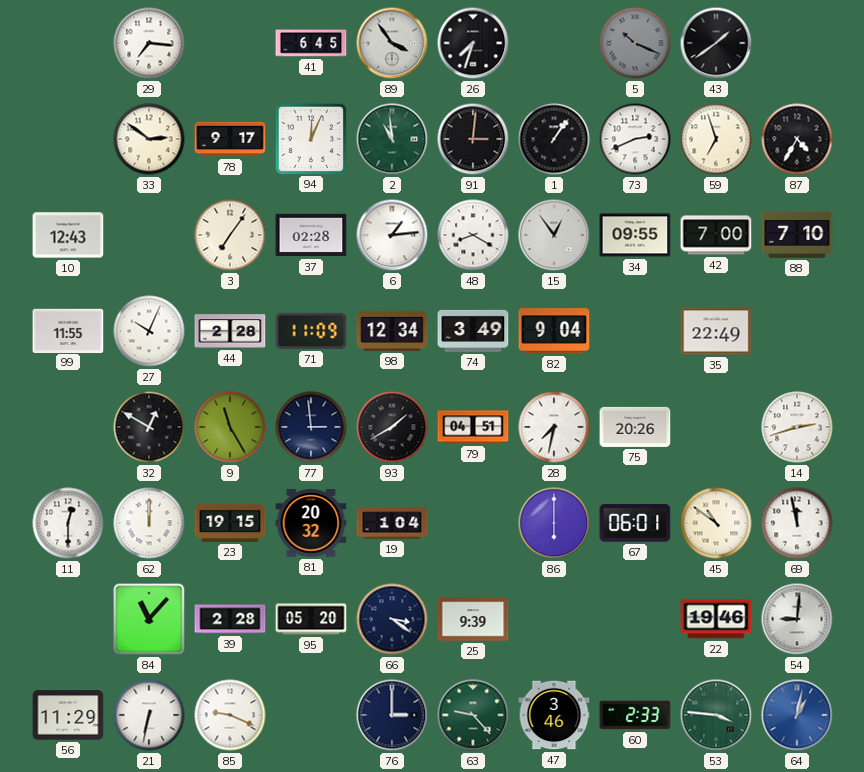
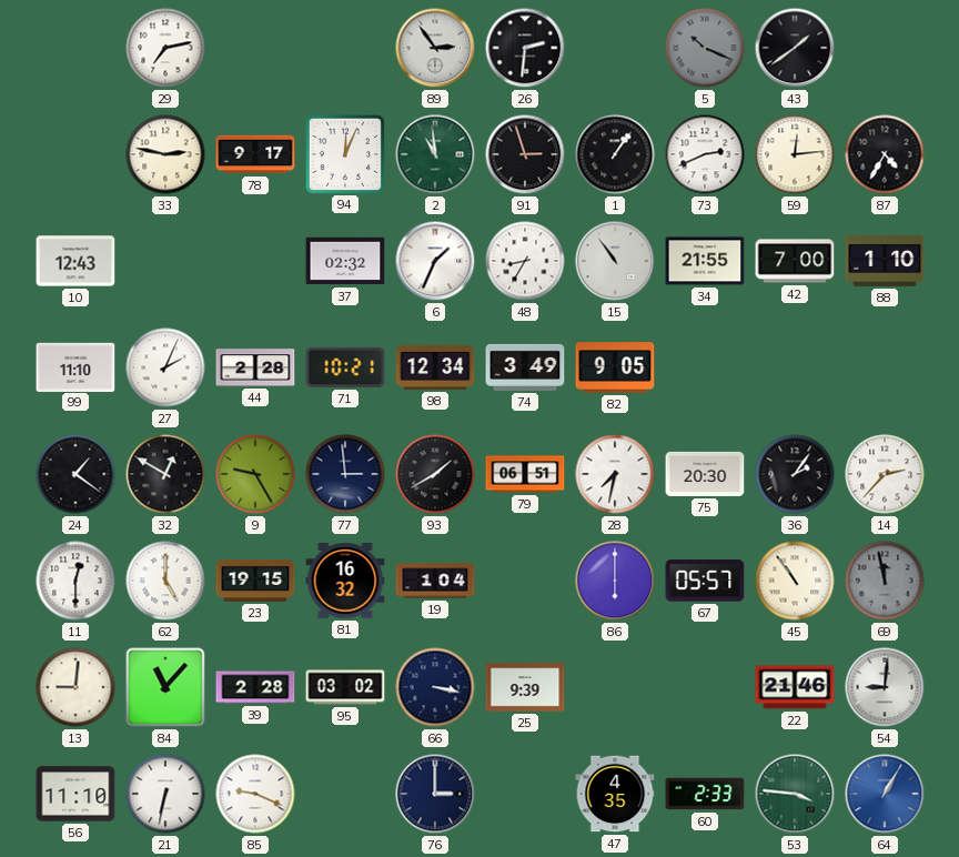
29: 7:16 -> 7:13 (165, 48)
41: 6:45 -> none (311, 43)
89: 3:54 -> 2:54 (435, 48)
26: 7:33 -> 2:31 (525, 48)
33: 2:51 -> 2:47 (165, 154)
91: 3:01 -> 2:57 (525, 154)
59: 6:57 -> 12:14 (795, 154)
3: 7:06 -> none (230, 235)
37: 02:28 -> 02:32 (345, 261)
6: 1:14 -> 1:34 (435, 261)
48: 8:20 -> 8:35 (525, 261)
15: 12:54 -> 10:54 (615, 261)
34: 09:55 -> 21:55 (705, 261)
88: 7:10 -> 1:10 (885, 261)
99: 11:55 -> 11:10 (75, 366)
27: 10:04 -> 2:04 (165, 367)
71: 11:09 -> 10:21 (345, 367)
82: 9:04 -> 9:05 (615, 367)
35: 22:49 -> none (716, 331)
24: none -> 1:21 (75, 474)
9: 11:25 -> 9:25 (255, 474)
79: 04:51 -> 06:51 (525, 474)
75: 20:26 -> 20:30 (705, 474)
36: none -> 2:06 (795, 474)
14: 2:42 -> 2:37 (885, 474)
62: 12:00 -> 5:00 (165, 581)
81: 20:32 -> 16:32 (345, 582)
67: 06:01 -> 05:57 (705, 581)
45: 10:51 -> 10:54 (795, 581)
69 dial: white -> grey (885, 581)
13: none -> 9:01 (75, 687)
95: 05:20 -> 03:02 (345, 687)
66: 3:21 -> 3:17 (435, 687)
22: 19:46 -> 21:46 (795, 687)
56: 11:29 -> 11:10 (75, 794)
63: 9:23 -> none (473, 715)
47: 3:46 -> 4:35 (615, 794)
64: 1:02 -> 1:05 (885, 794)
